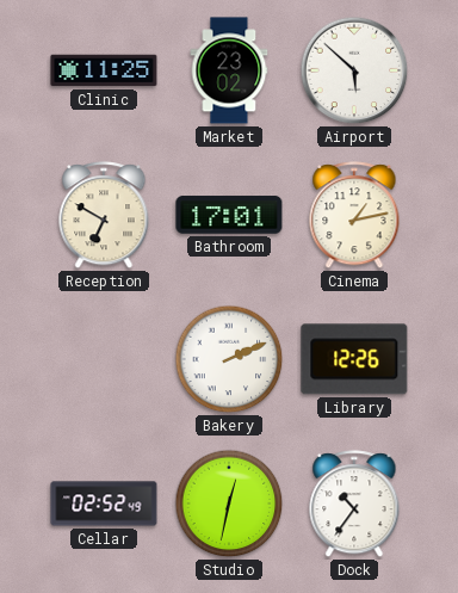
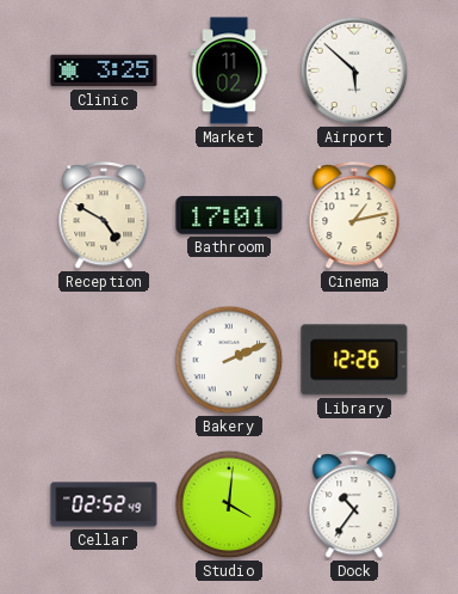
Clinic: 11:25 -> 3:25 (104, 71)
Market: 23:02 -> 11:02 (229, 71)
Reception: 6:50 -> 4:50 (104, 216)
Studio: 12:32 -> 4:01 (229, 504)
